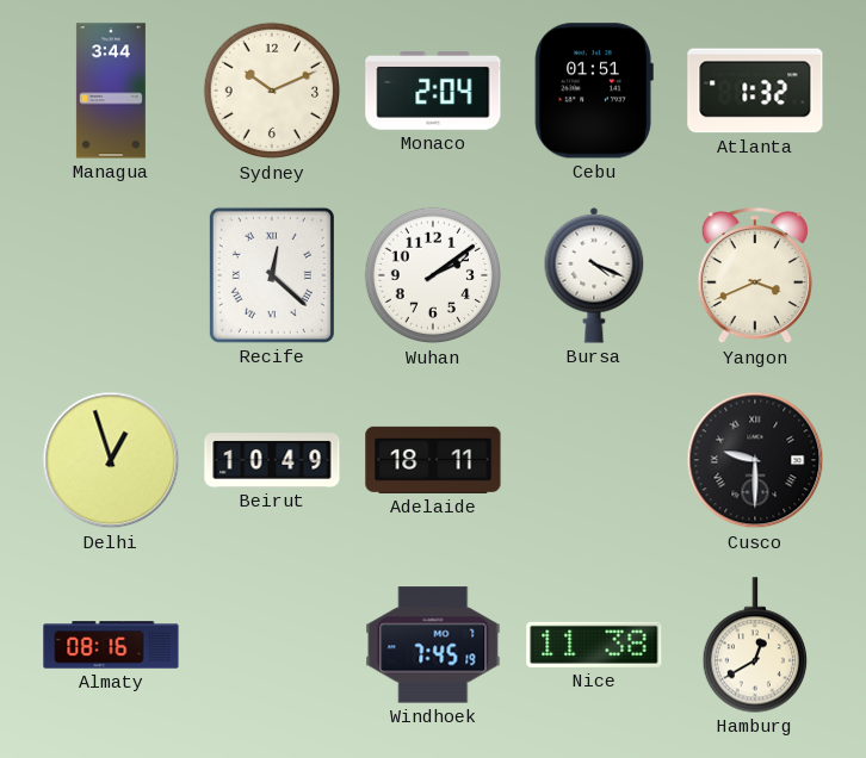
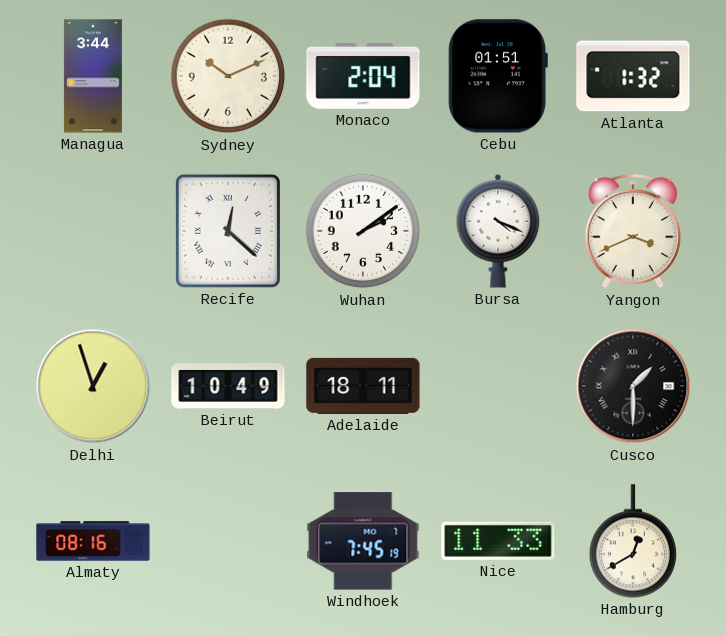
Cusco: 9:30 -> 1:30 (633, 386)
Nice: 11:38 -> 11:33 (498, 541)
